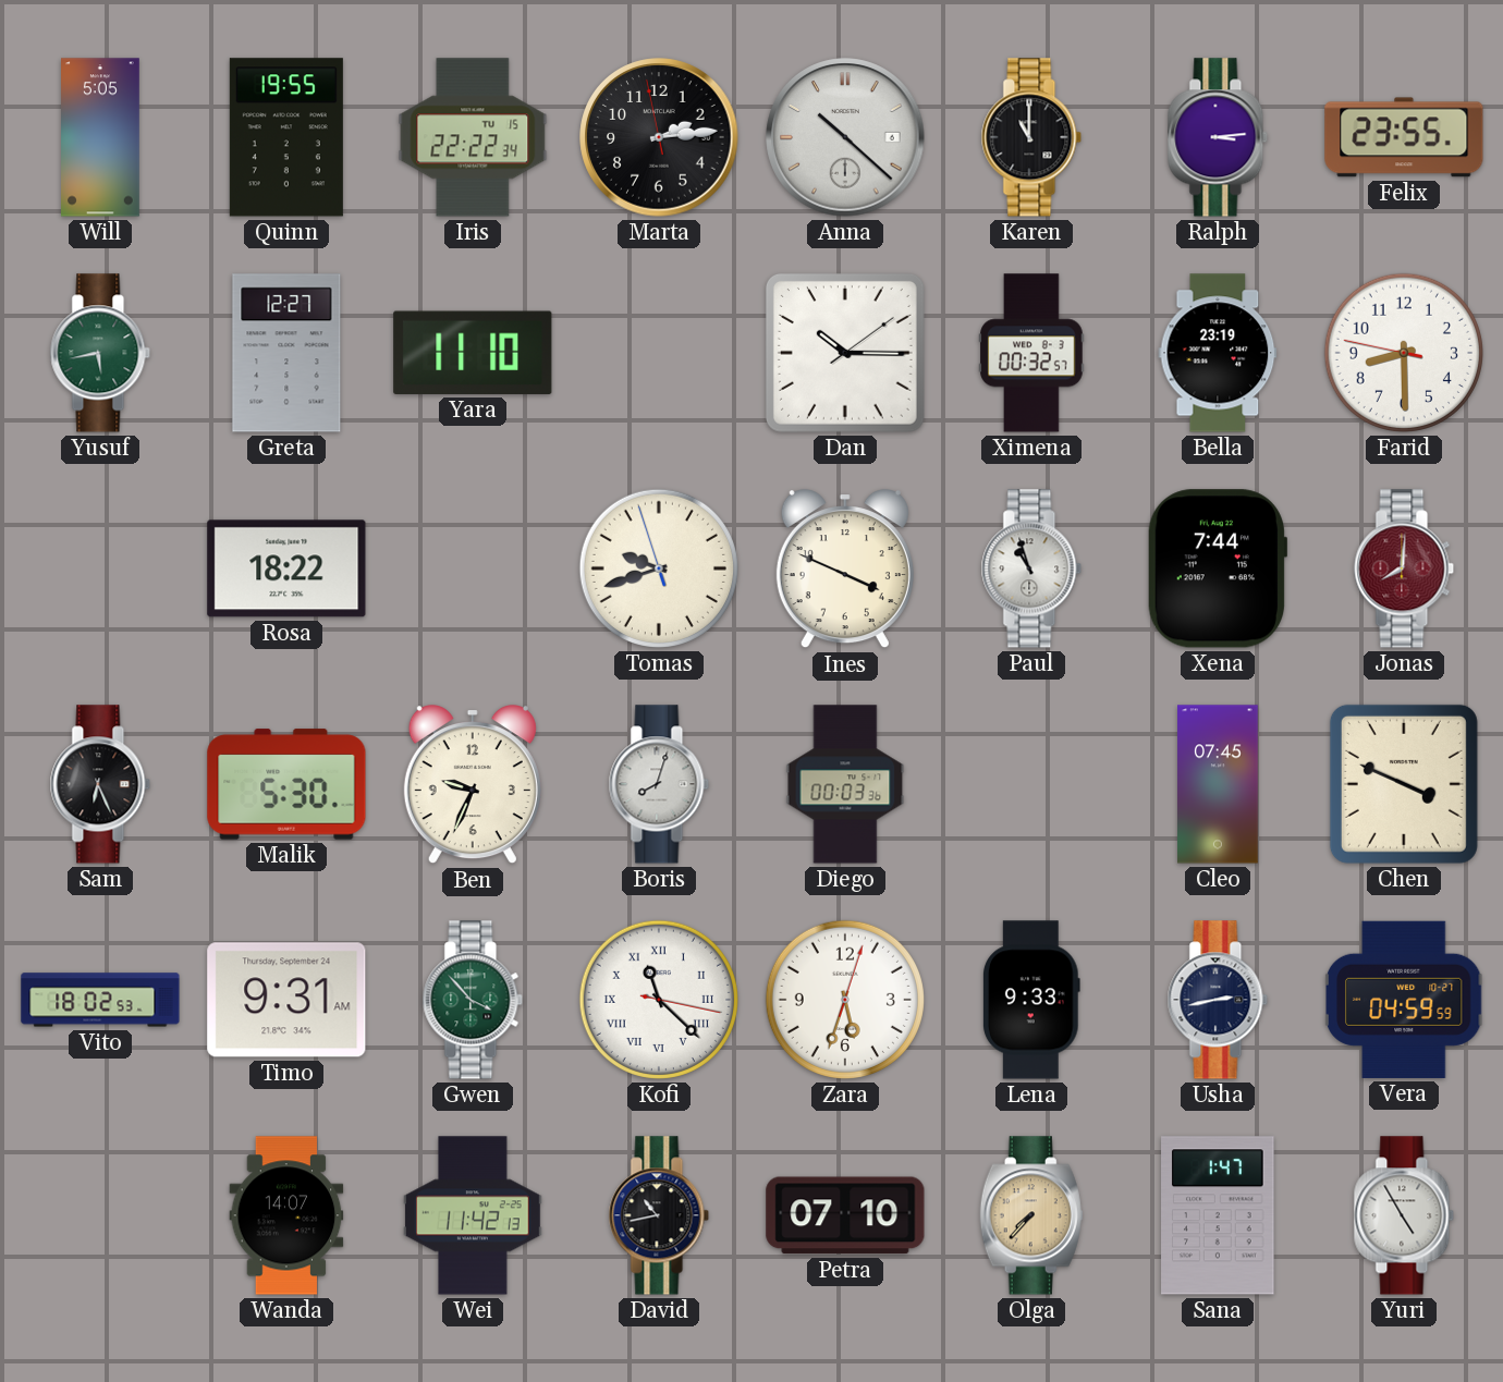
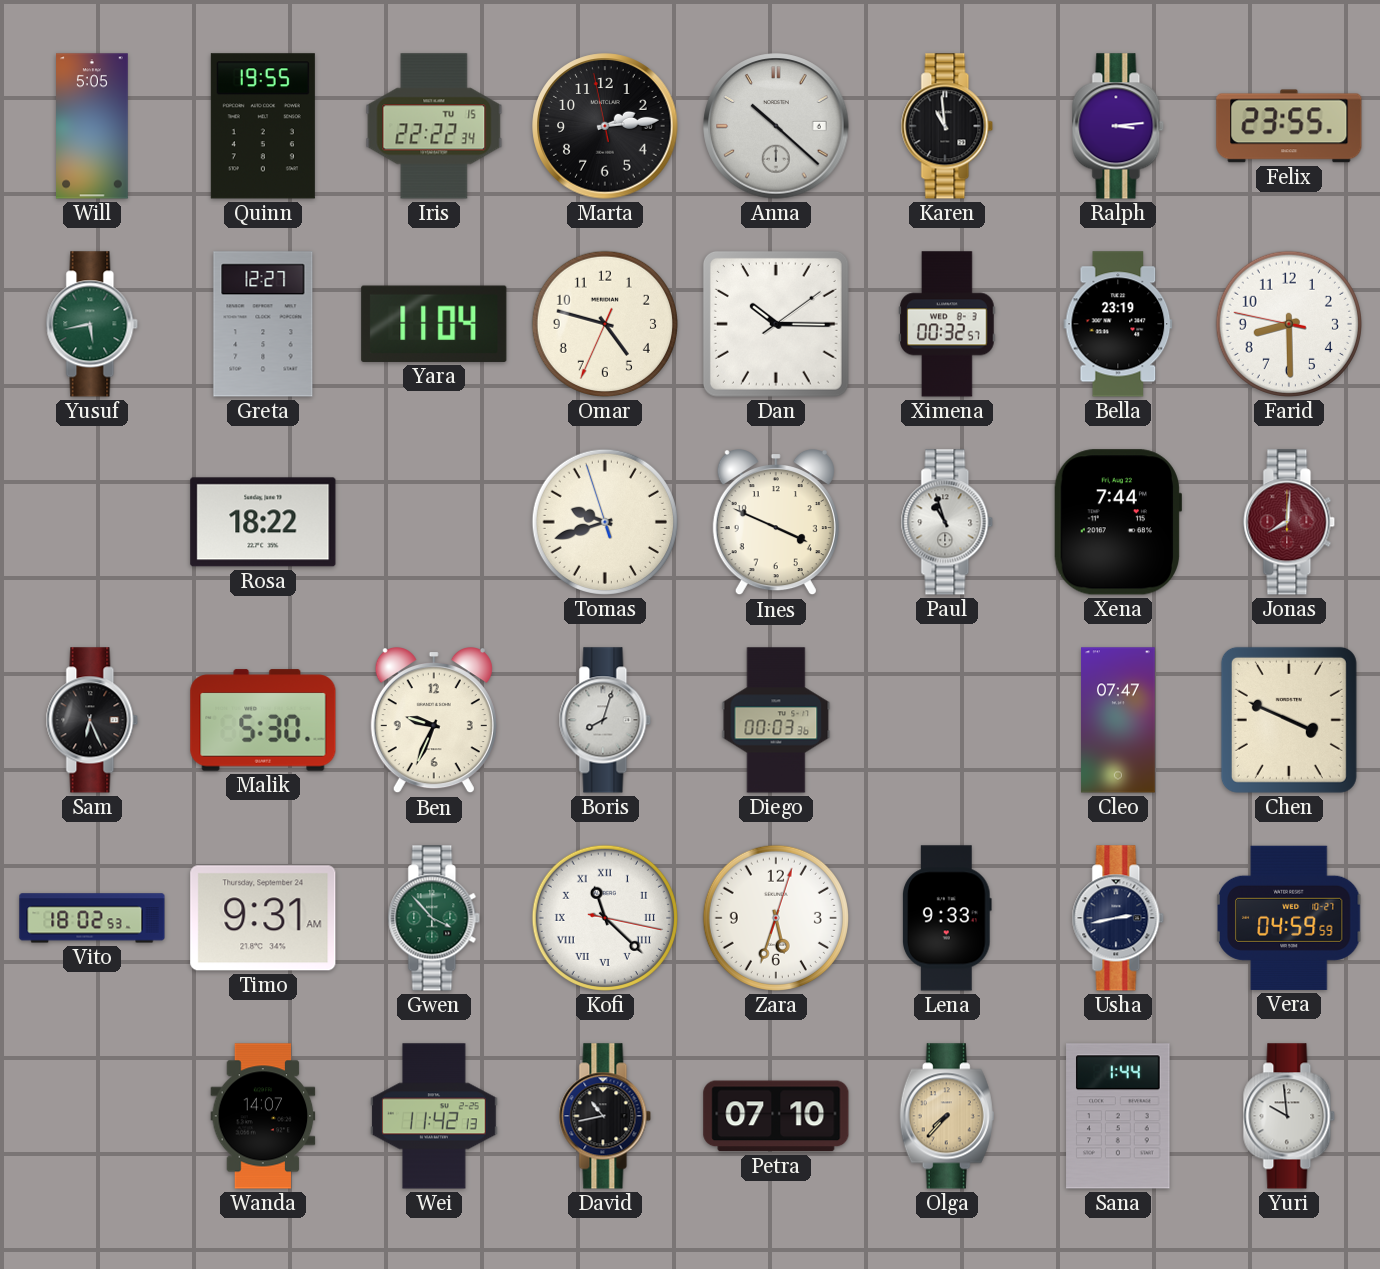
Karen: 11:00 -> 10:59 (947, 126)
Yara: 11:10 -> 11:04 (434, 324)
Omar: none -> 4:47 (605, 324)
Cleo: 07:45 -> 07:47 (1118, 720)
Sana: 1:47 -> 1:44 (1118, 1116)
Yuri: 4:55 -> 9:59 (1289, 1116)
